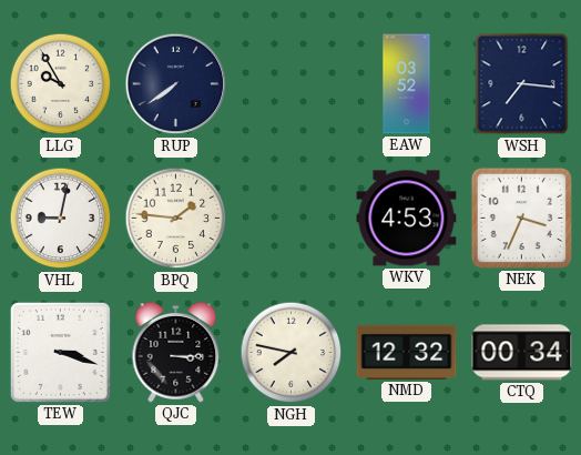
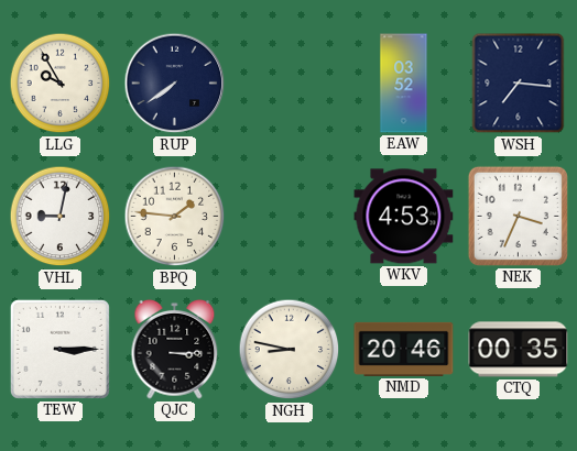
TEW: 3:18 -> 3:15 (59, 349)
NGH: 7:47 -> 8:47 (290, 350)
NMD: 12:32 -> 20:46 (404, 349)
CTQ: 00:34 -> 00:35 (519, 350)
